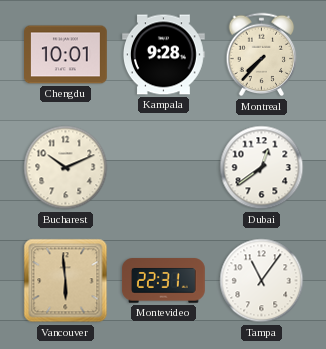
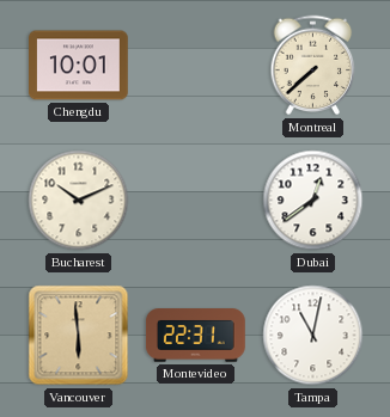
Kampala: 9:28 -> none (164, 55)
Montreal: 7:37 -> 7:38 (313, 66)
Tampa: 11:06 -> 11:02 (313, 336)
